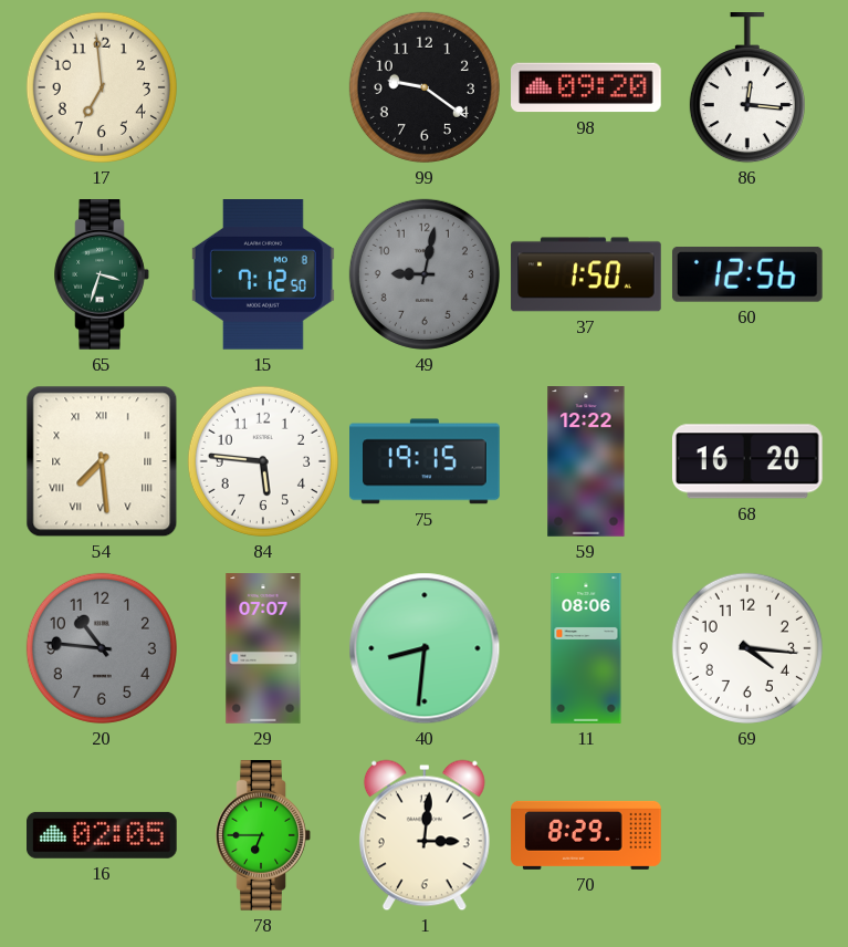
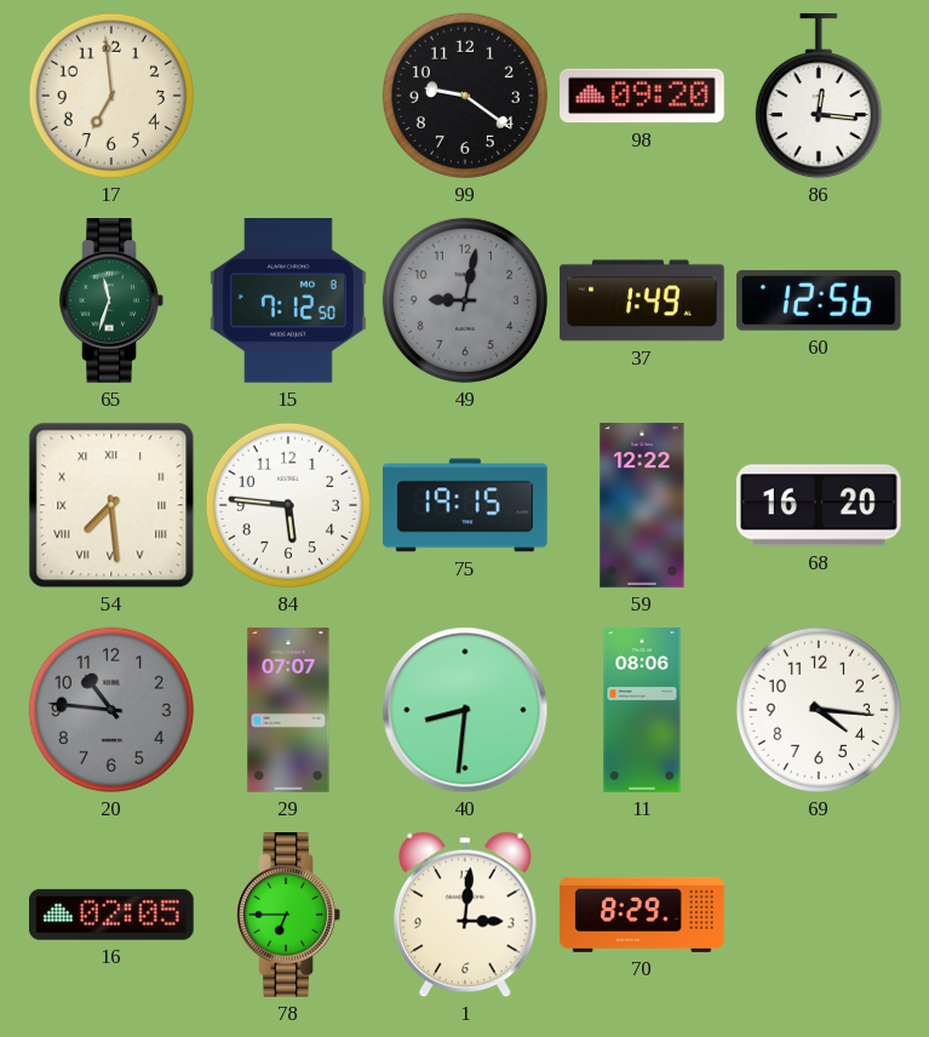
65: 3:33 -> 11:33 (111, 300)
37: 1:50 -> 1:49 (642, 300)
